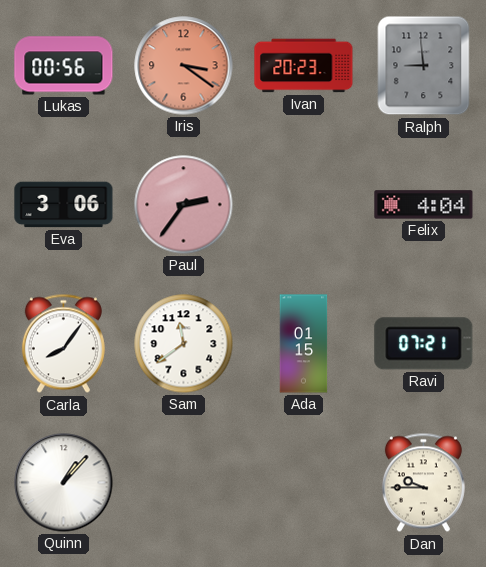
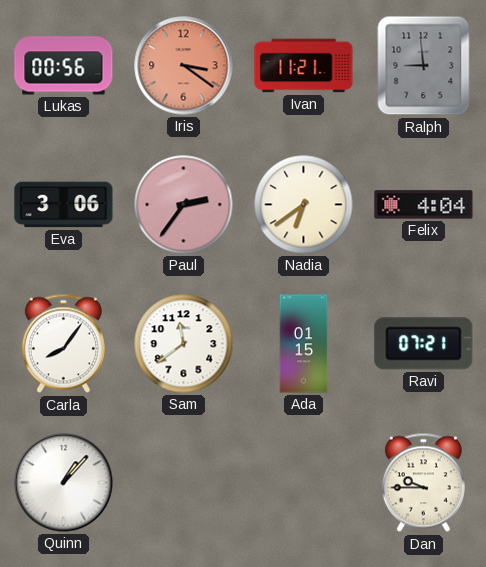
Ivan: 20:23 -> 11:21 (304, 66)
Nadia: none -> 6:39 (304, 205)
